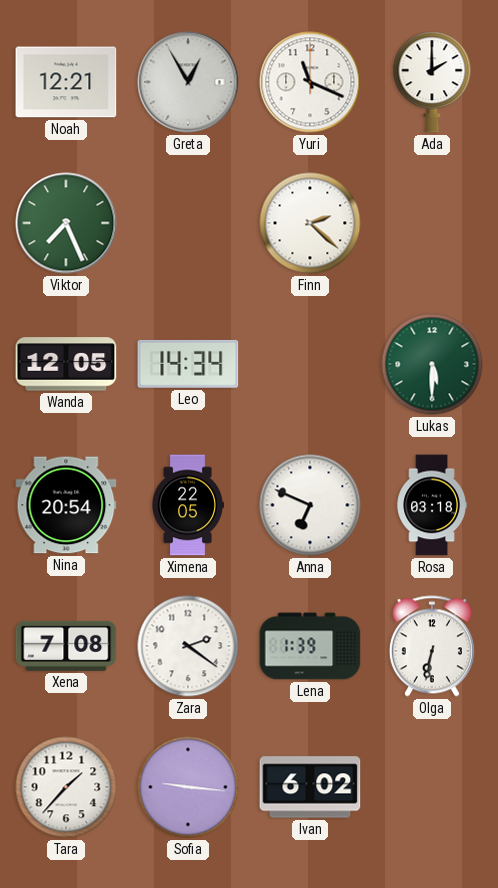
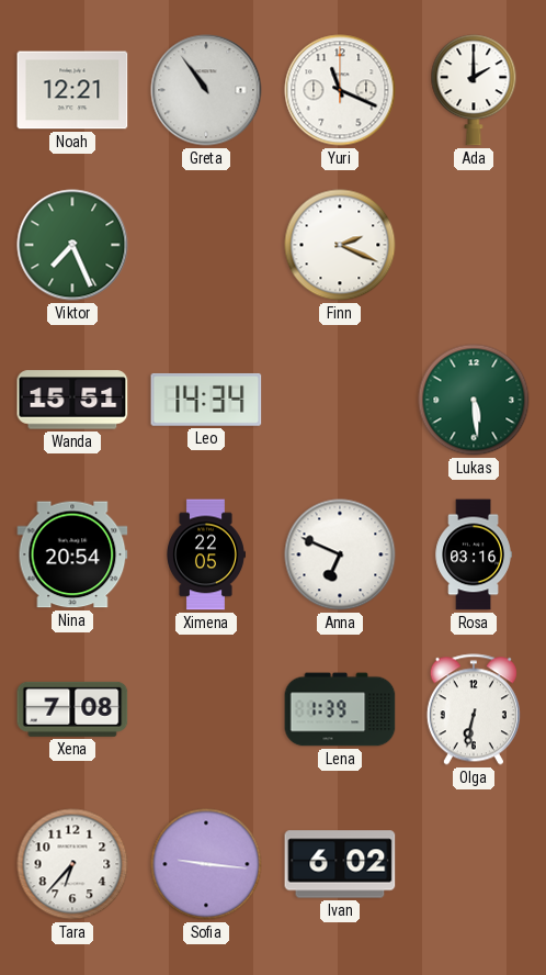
Greta: 12:55 -> 10:54 (206, 90)
Finn: 2:22 -> 2:19 (340, 245)
Wanda: 12:05 -> 15:51 (72, 400)
Lukas: 5:30 -> 5:29 (474, 400)
Rosa: 03:18 -> 03:16 (474, 554)
Zara: 2:21 -> none (188, 646)
Tara: 1:37 -> 6:37 (72, 864)
